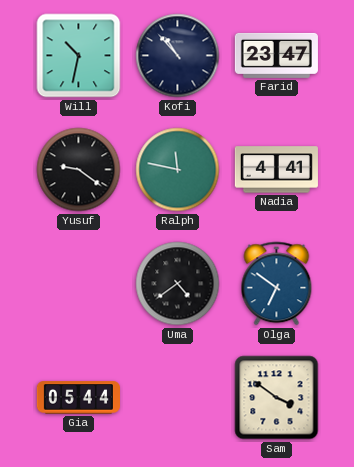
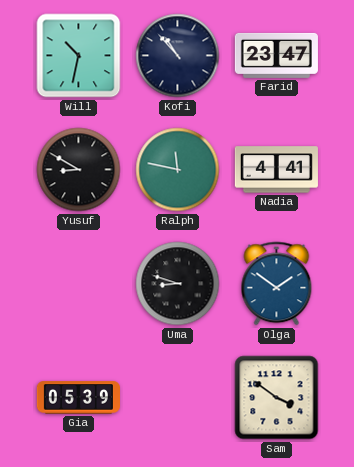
Yusuf: 9:21 -> 8:50 (79, 170)
Uma: 4:39 -> 8:48 (178, 284)
Olga: 6:51 -> 1:51 (277, 284)
Gia: 05:44 -> 05:39 (78, 398)
